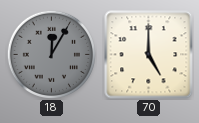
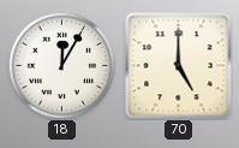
18 dial: grey -> white (61, 65)
